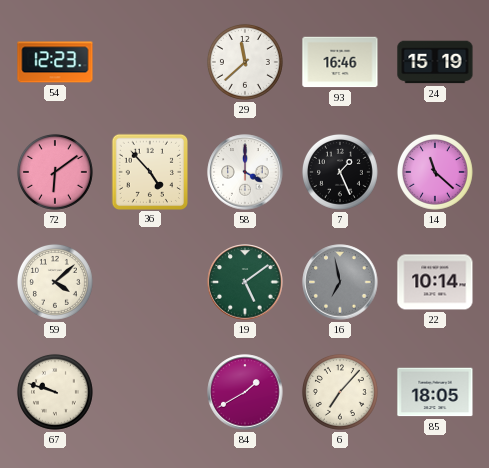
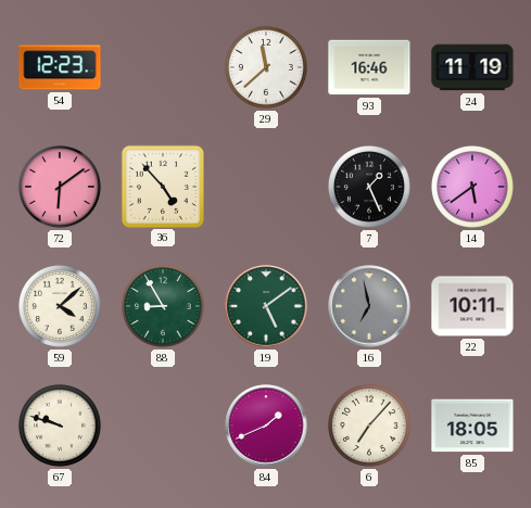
24: 15:19 -> 11:19 (472, 67)
58: 4:00 -> none (245, 172)
14: 11:22 -> 5:39 (472, 187)
88: none -> 8:55 (163, 306)
22: 10:14 -> 10:11 (472, 306)
84: 1:40 -> 1:41 (266, 426)
